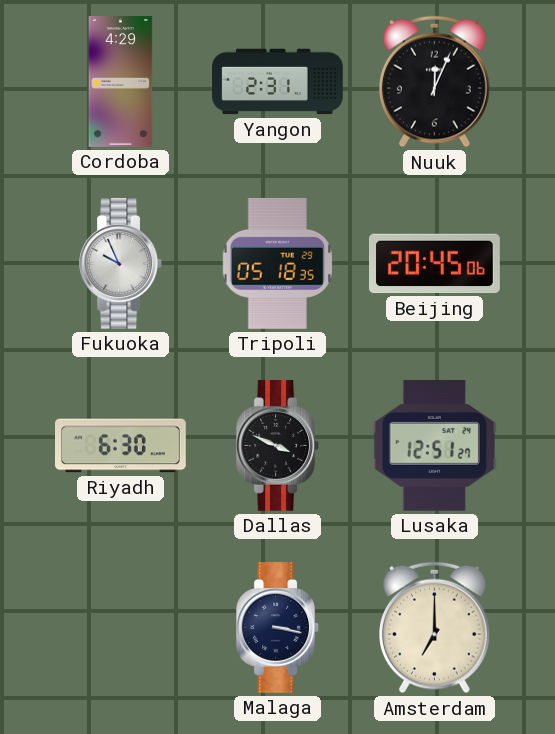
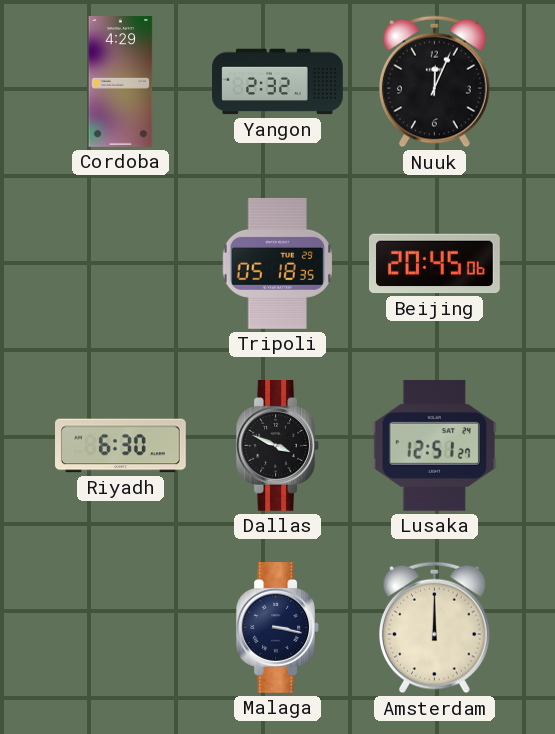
Yangon: 2:31 -> 2:32 (278, 82)
Fukuoka: 9:56 -> none (120, 264)
Amsterdam: 7:00 -> 12:00 (435, 628)
